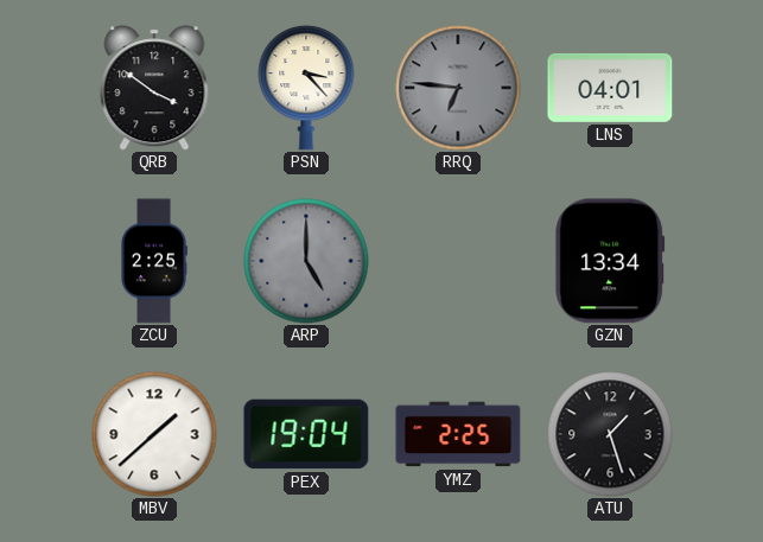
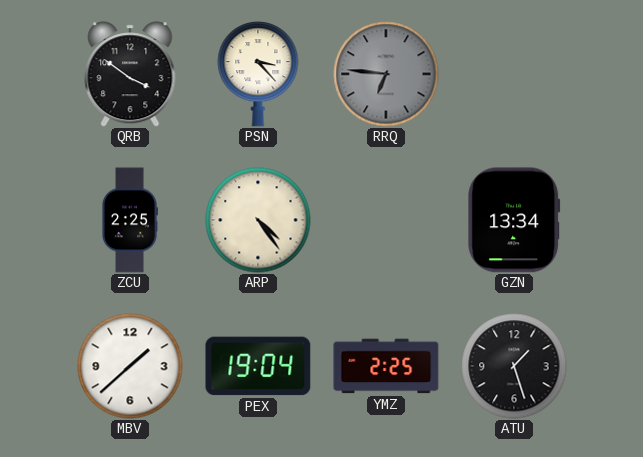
LNS: 04:01 -> none (610, 88)
ARP: 5:00 -> 4:24 (258, 220)
ARP dial: grey -> cream (258, 220)
